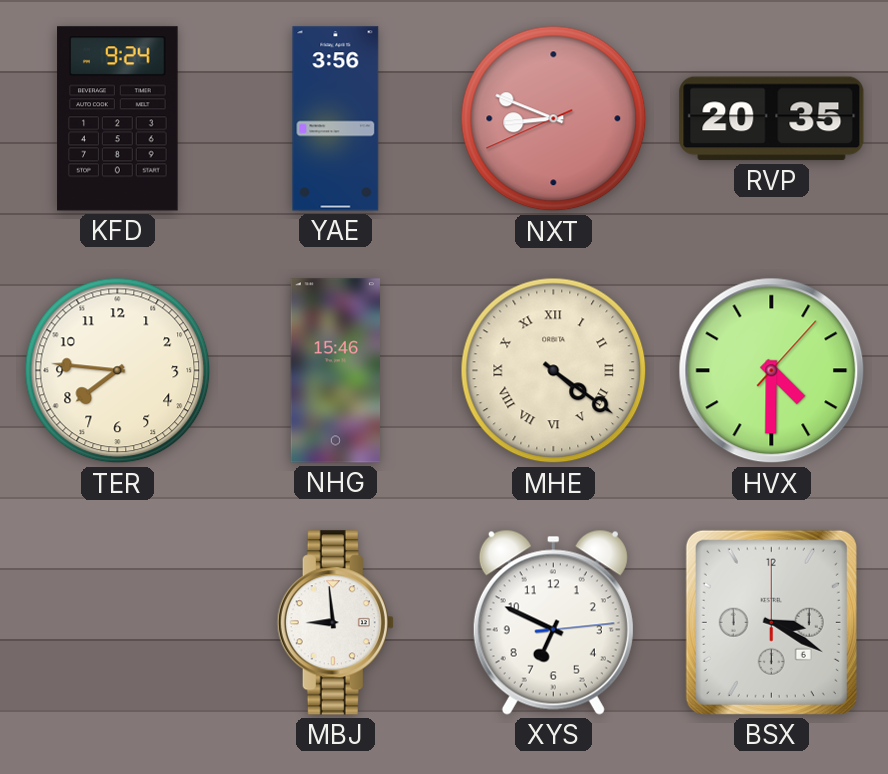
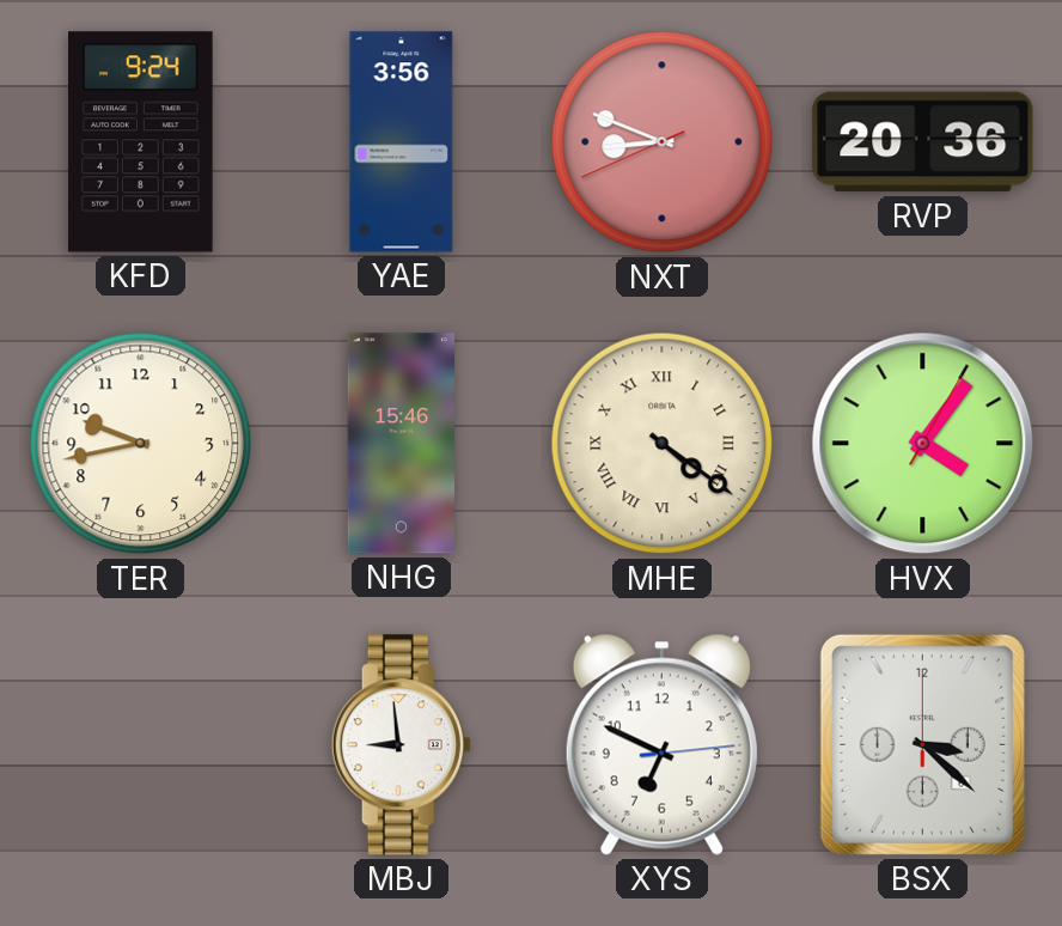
RVP: 20:35 -> 20:36 (923, 142)
TER: 7:46 -> 9:43 (141, 444)
HVX: 4:30 -> 4:06 (923, 444)
BSX: 3:20 -> 3:22 (922, 744)
